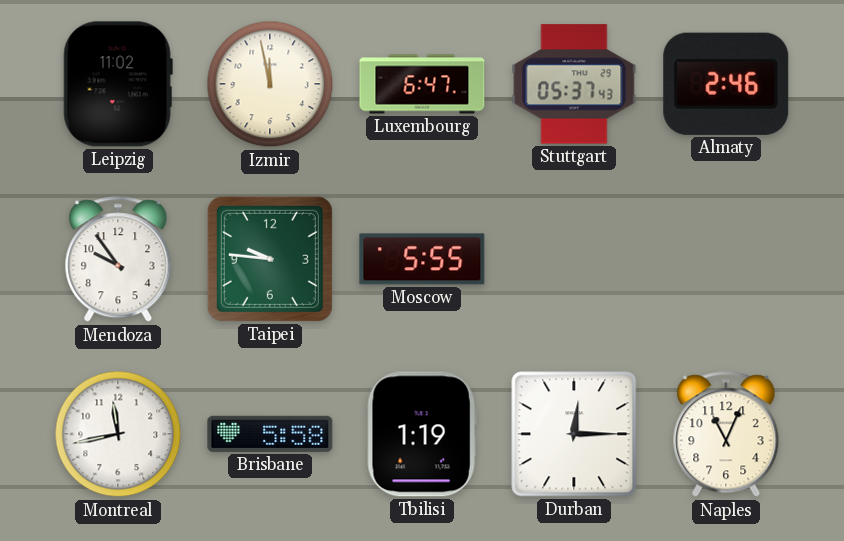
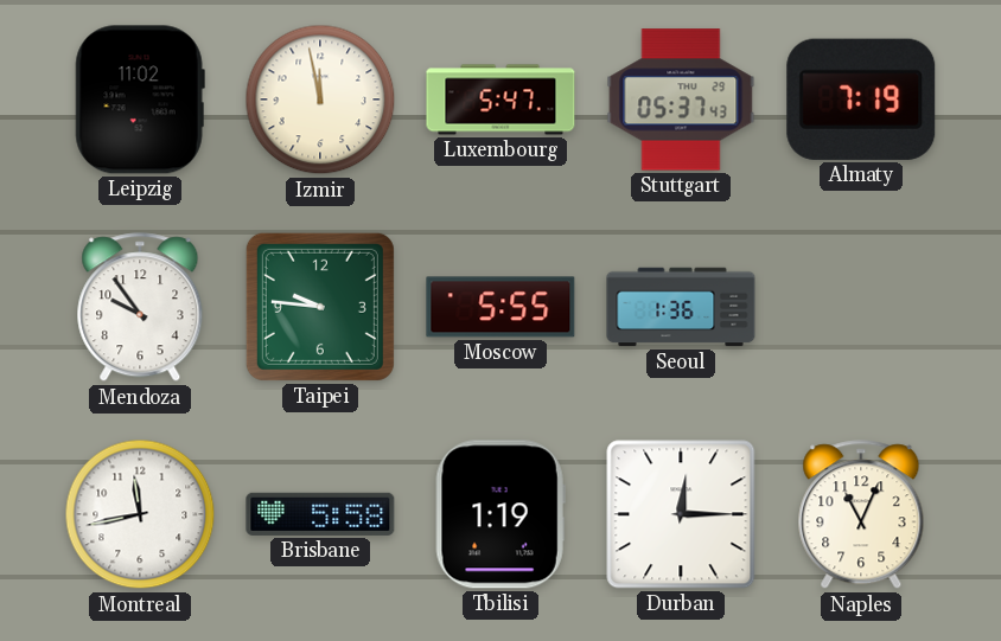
Luxembourg: 6:47 -> 5:47 (500, 100)
Almaty: 2:46 -> 7:19 (861, 100)
Seoul: none -> 1:36 (681, 307)
